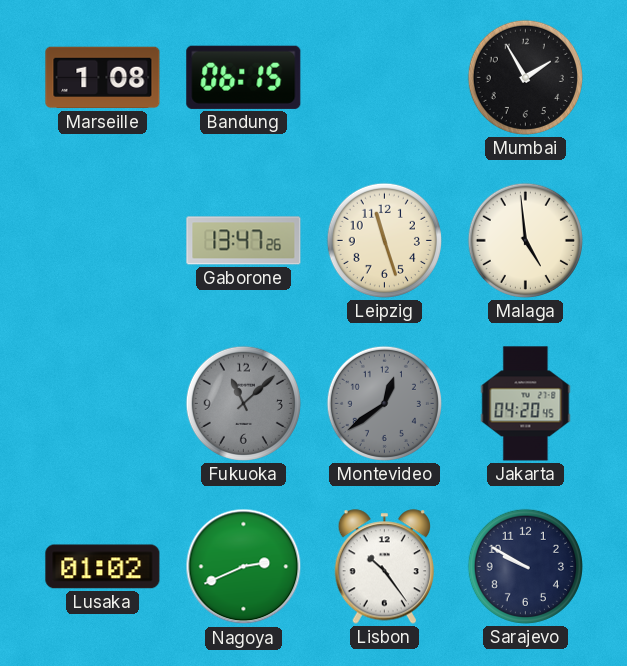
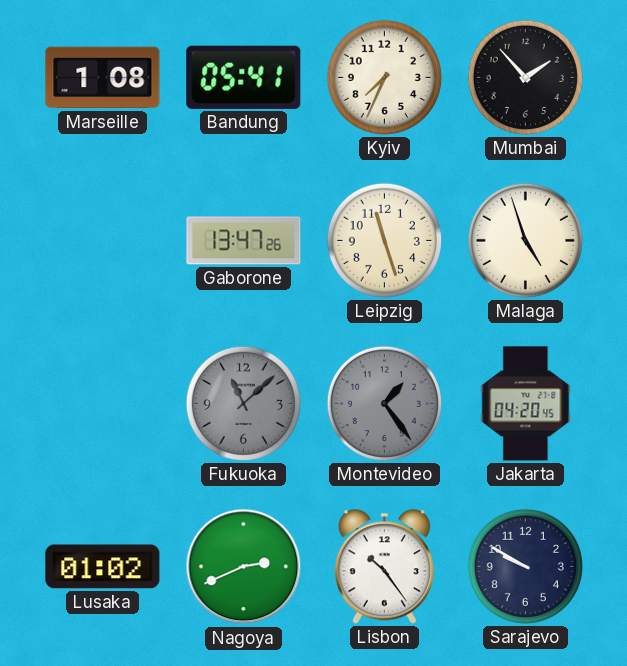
Bandung: 06:15 -> 05:41 (244, 77)
Kyiv: none -> 7:34 (384, 77)
Mumbai: 1:55 -> 1:53 (525, 77)
Malaga: 4:59 -> 4:57 (525, 240)
Montevideo: 12:39 -> 1:24 (384, 403)
